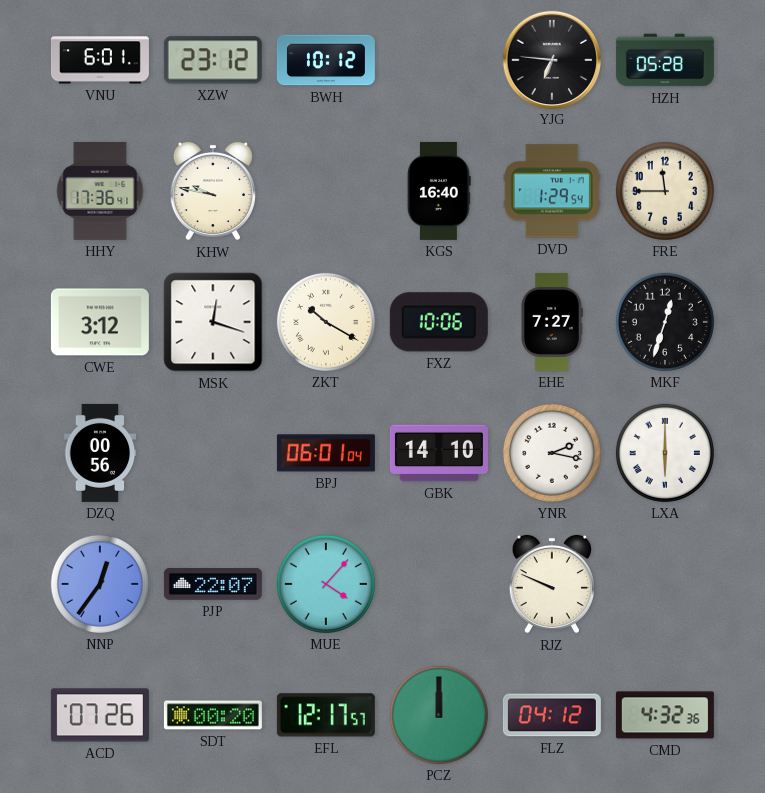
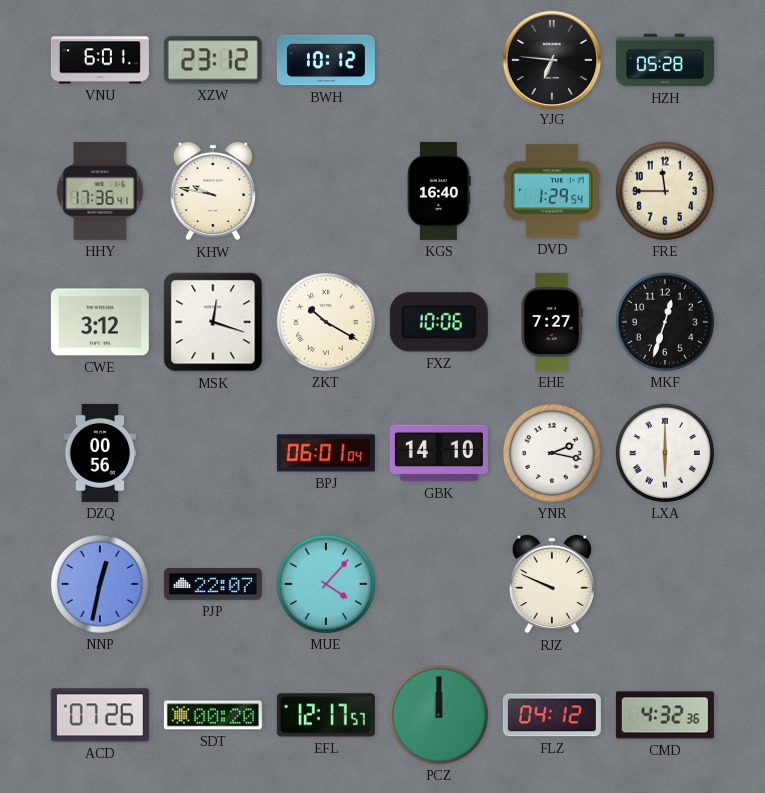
NNP: 12:36 -> 12:32 (100, 584)
